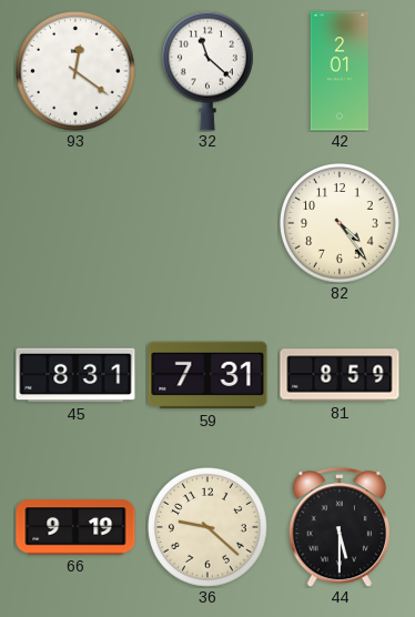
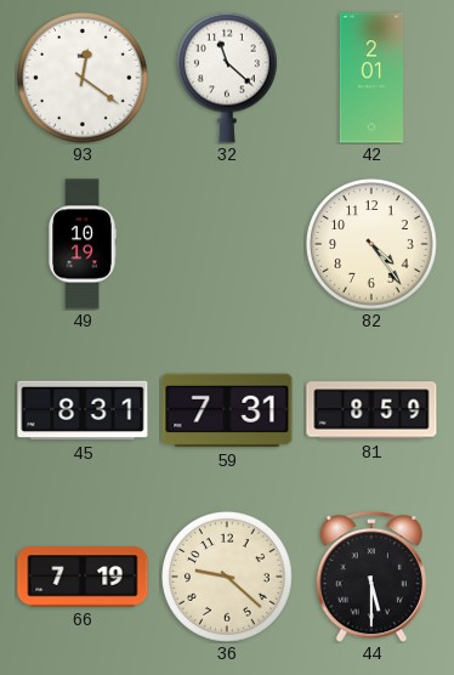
49: none -> 10:19 (83, 244)
66: 9:19 -> 7:19 (83, 577)
